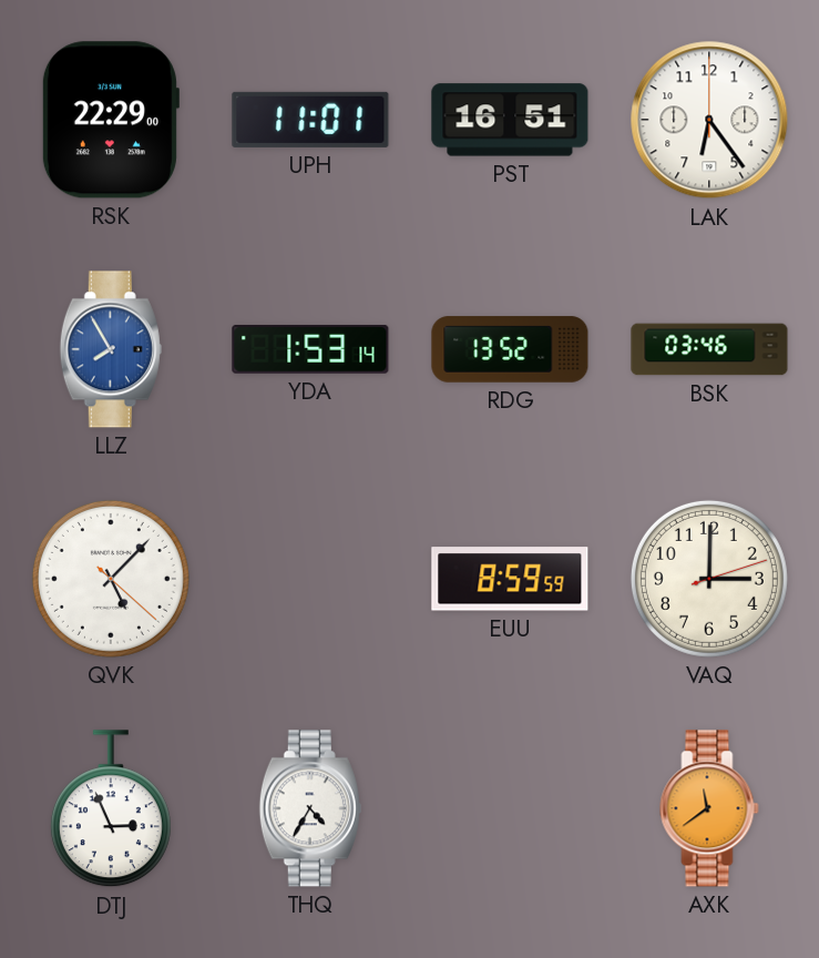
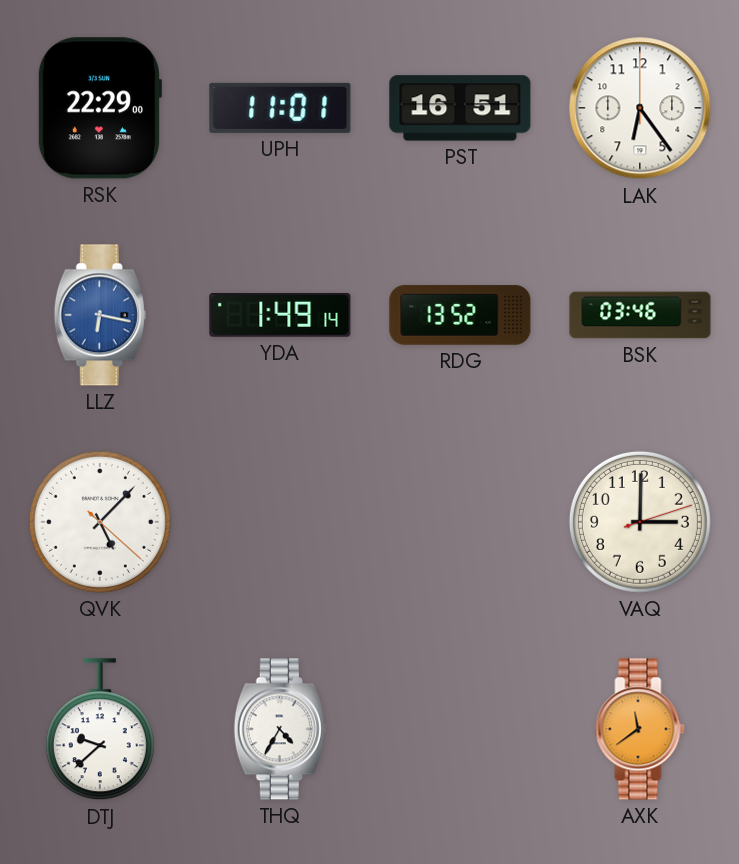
LLZ: 7:55 -> 6:17 (100, 315)
YDA: 1:53 -> 1:49 (280, 315)
EUU: 8:59 -> none (510, 579)
DTJ: 2:56 -> 9:38 (100, 730)
